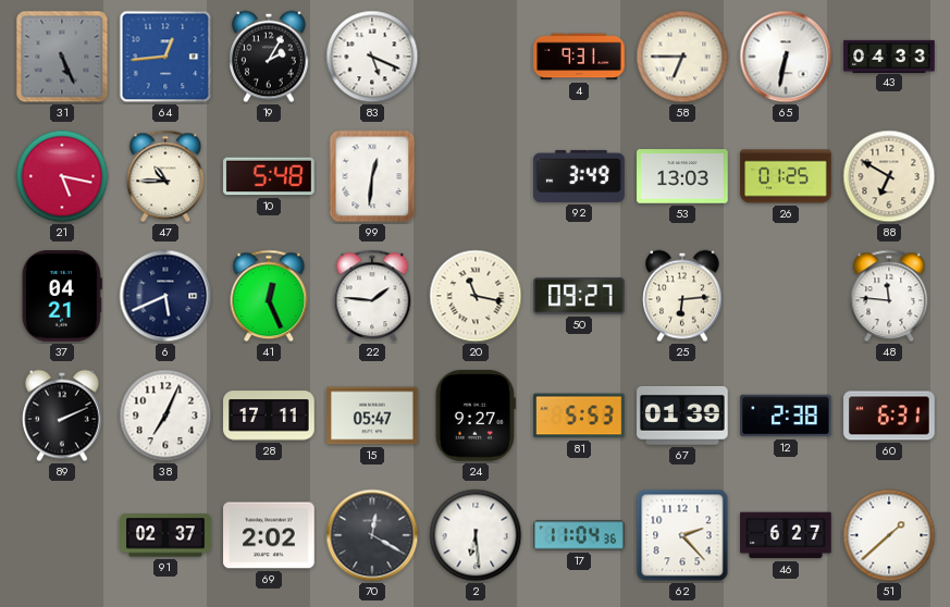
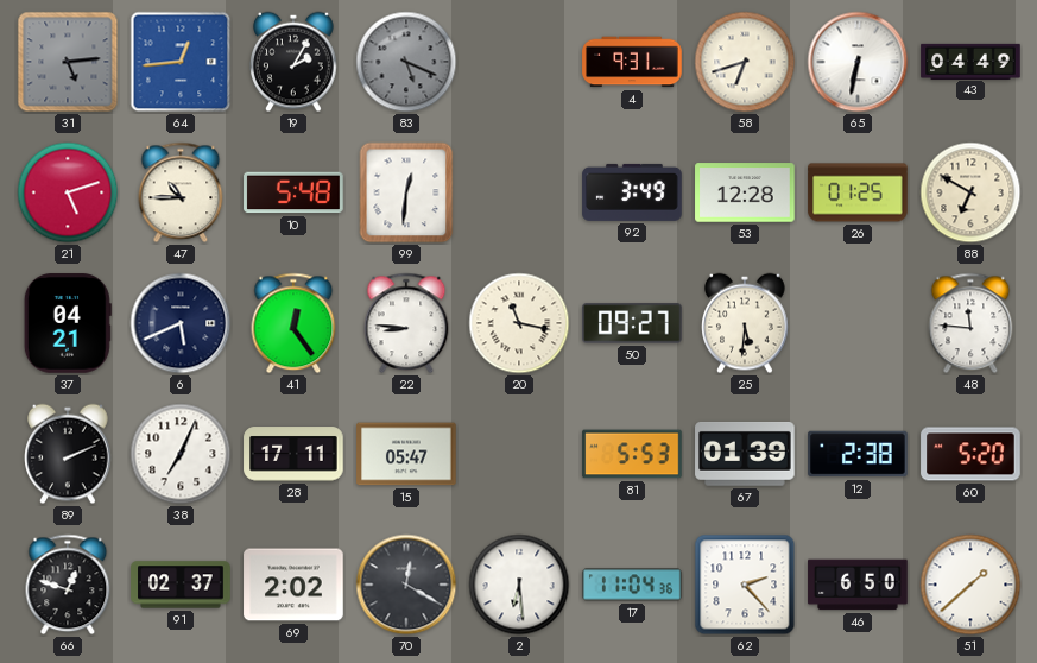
31: 5:26 -> 5:14 (68, 62)
83 dial: white -> grey (406, 62)
58: 6:45 -> 6:42 (745, 62)
43: 04:33 -> 04:49 (970, 61)
21: 5:17 -> 5:12 (68, 192)
53: 13:03 -> 12:28 (745, 192)
41: 12:26 -> 12:24 (293, 323)
22: 1:46 -> 8:46 (406, 323)
25: 6:14 -> 5:31 (745, 323)
24: 9:27 -> none (476, 416)
60: 6:31 -> 5:20 (970, 454)
66: none -> 12:48 (68, 585)
46: 6:27 -> 6:50 (858, 585)
